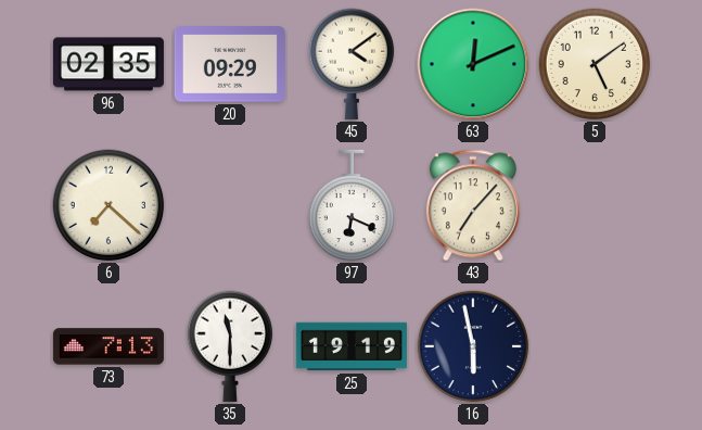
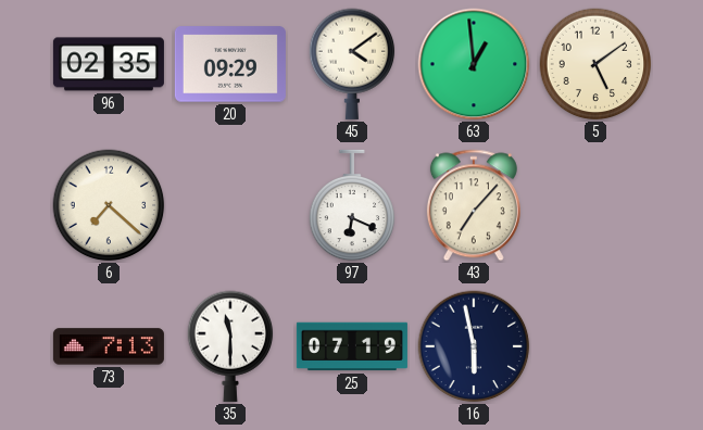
63: 12:11 -> 12:59 (474, 64)
25: 19:19 -> 07:19 (352, 346)
